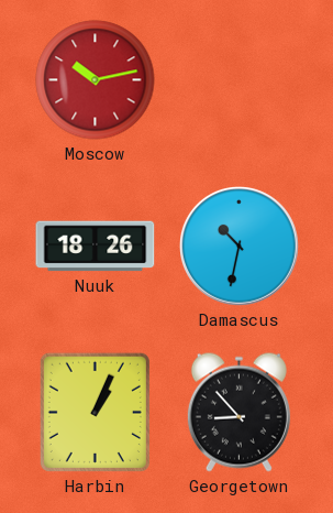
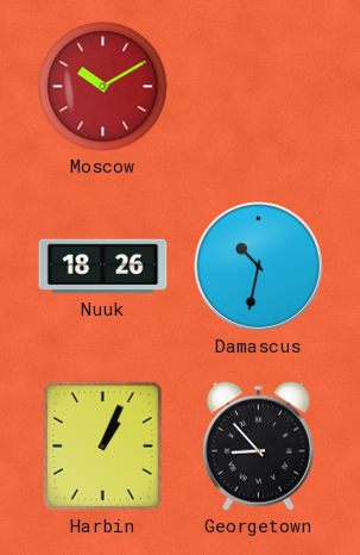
Moscow: 10:13 -> 10:10 (103, 87)
